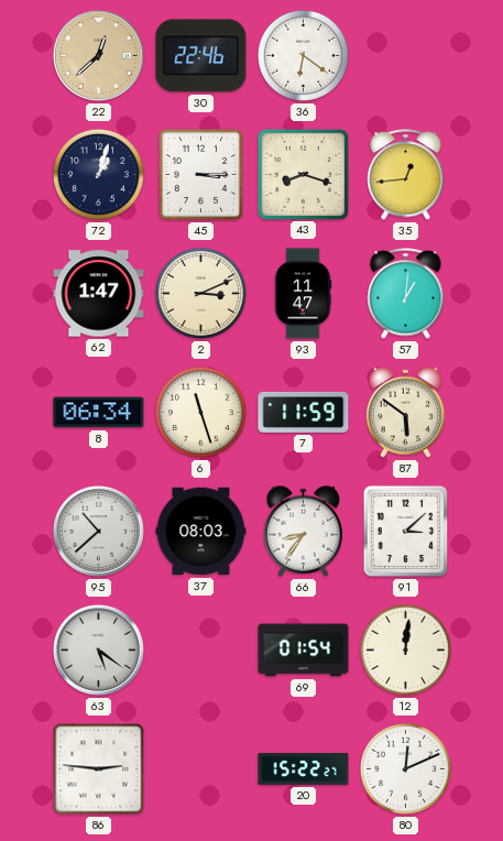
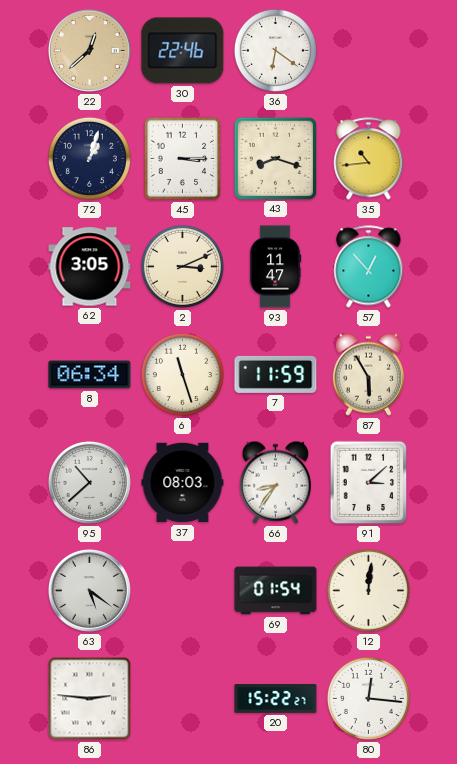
35: 12:44 -> 10:44 (369, 159)
62: 1:47 -> 3:05 (90, 267)
57: 1:01 -> 12:53 (369, 267)
87: 5:51 -> 5:55 (368, 374)
80: 12:11 -> 12:16 (368, 698)
